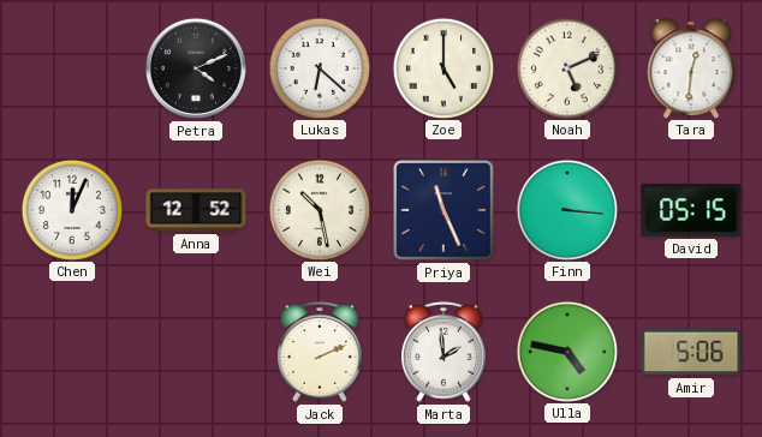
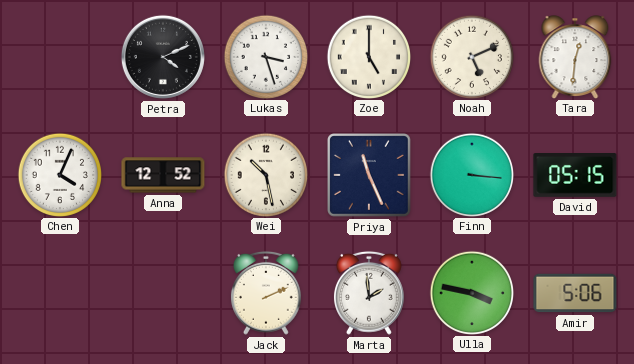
Lukas: 6:22 -> 3:27 (265, 56)
Chen: 12:04 -> 4:04 (59, 174)
Ulla: 4:47 -> 3:47 (471, 292)
